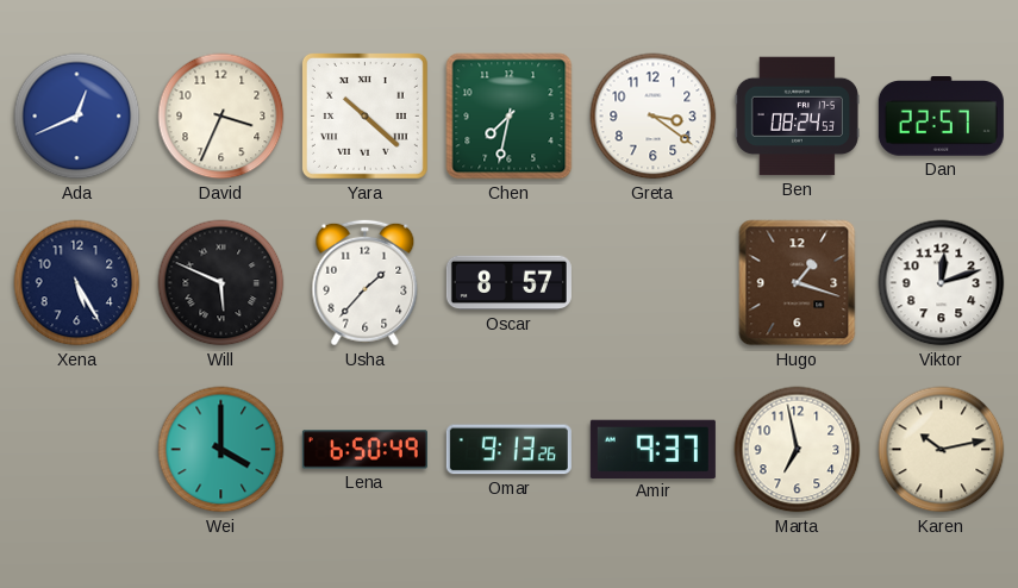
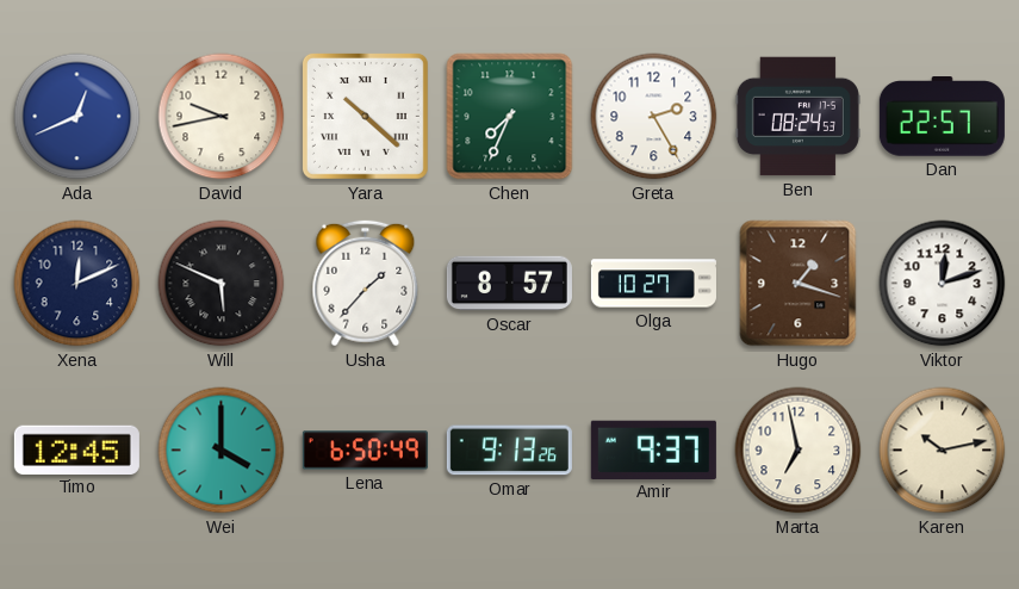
David: 3:34 -> 9:43 (222, 117)
Chen: 7:32 -> 7:34 (510, 117)
Greta: 3:21 -> 2:25 (654, 117)
Xena: 5:25 -> 12:11 (77, 284)
Olga: none -> 10:27 (653, 284)
Timo: none -> 12:45 (76, 449)
